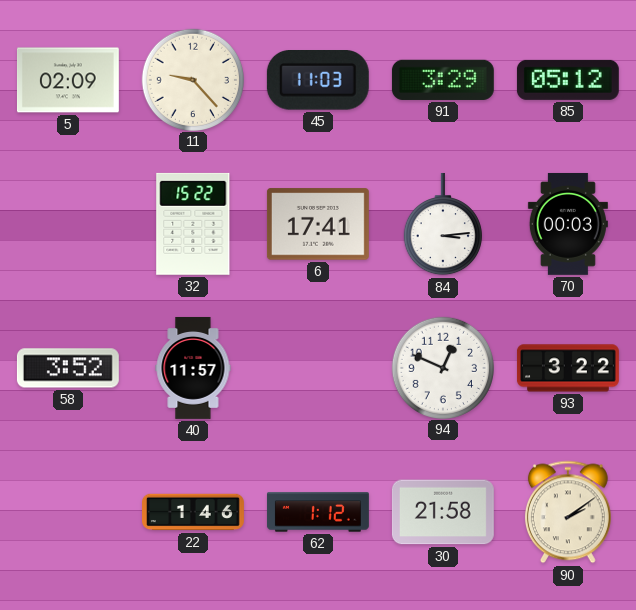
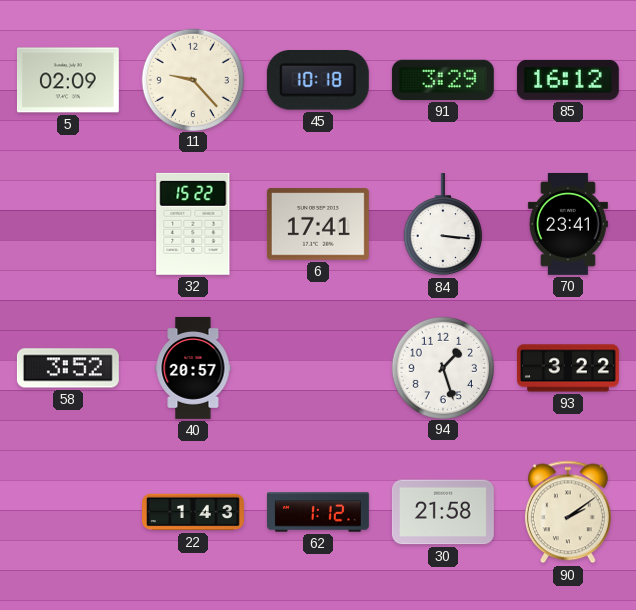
45: 11:03 -> 10:18 (318, 81)
85: 05:12 -> 16:12 (568, 80)
84: 3:14 -> 3:16 (443, 224)
70: 00:03 -> 23:41 (568, 224)
40: 11:57 -> 20:57 (193, 368)
94: 12:49 -> 1:27 (442, 367)
22: 1:46 -> 1:43 (194, 512)
